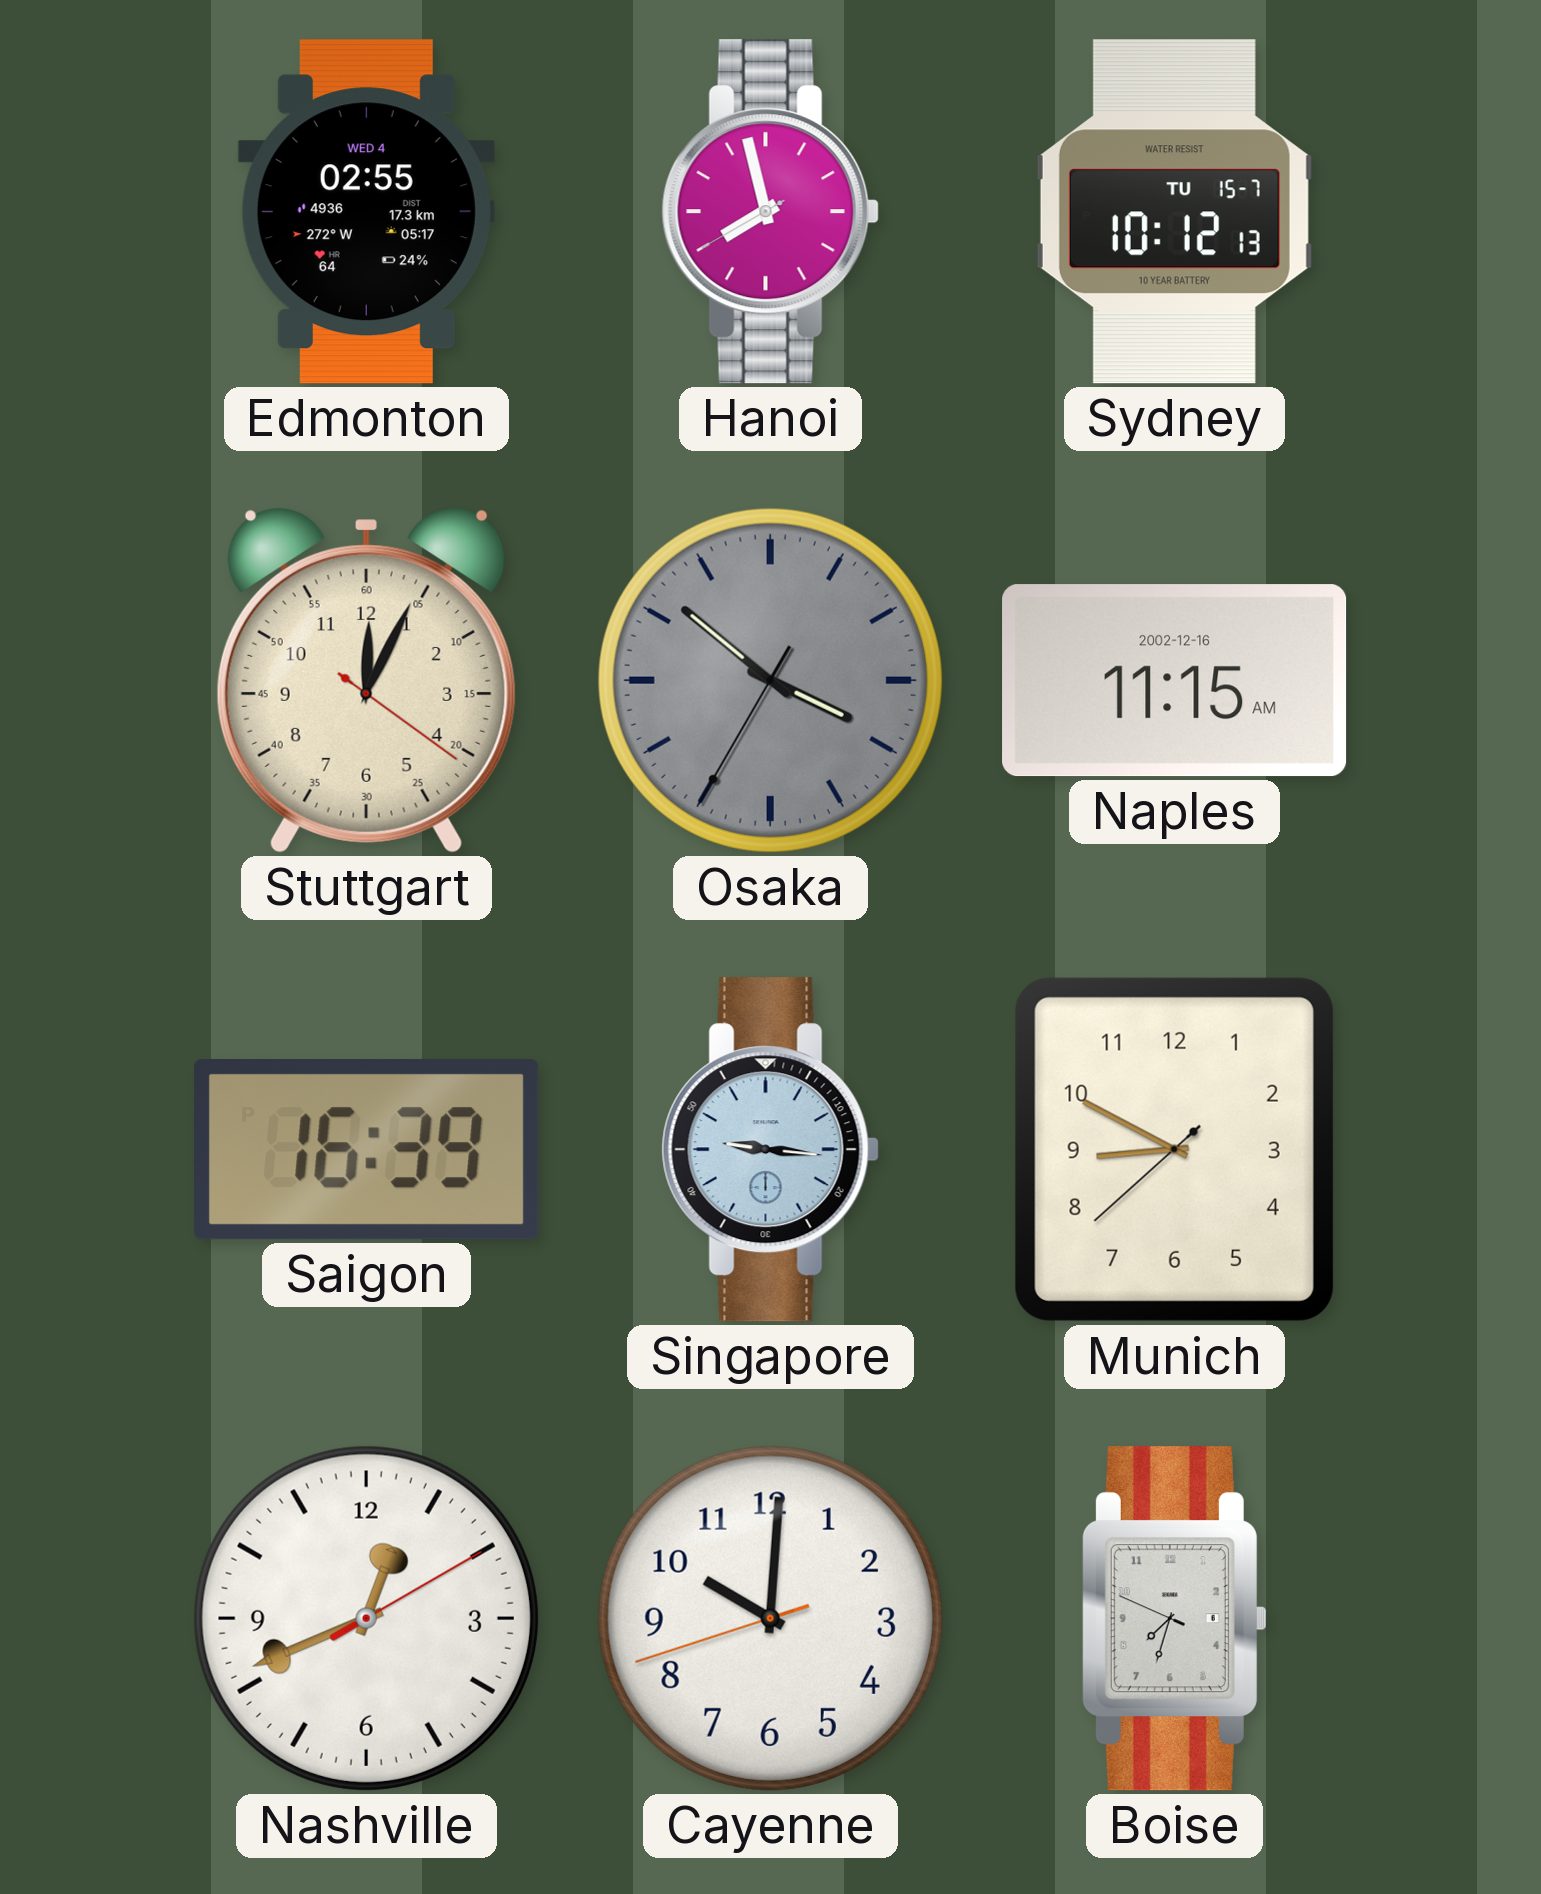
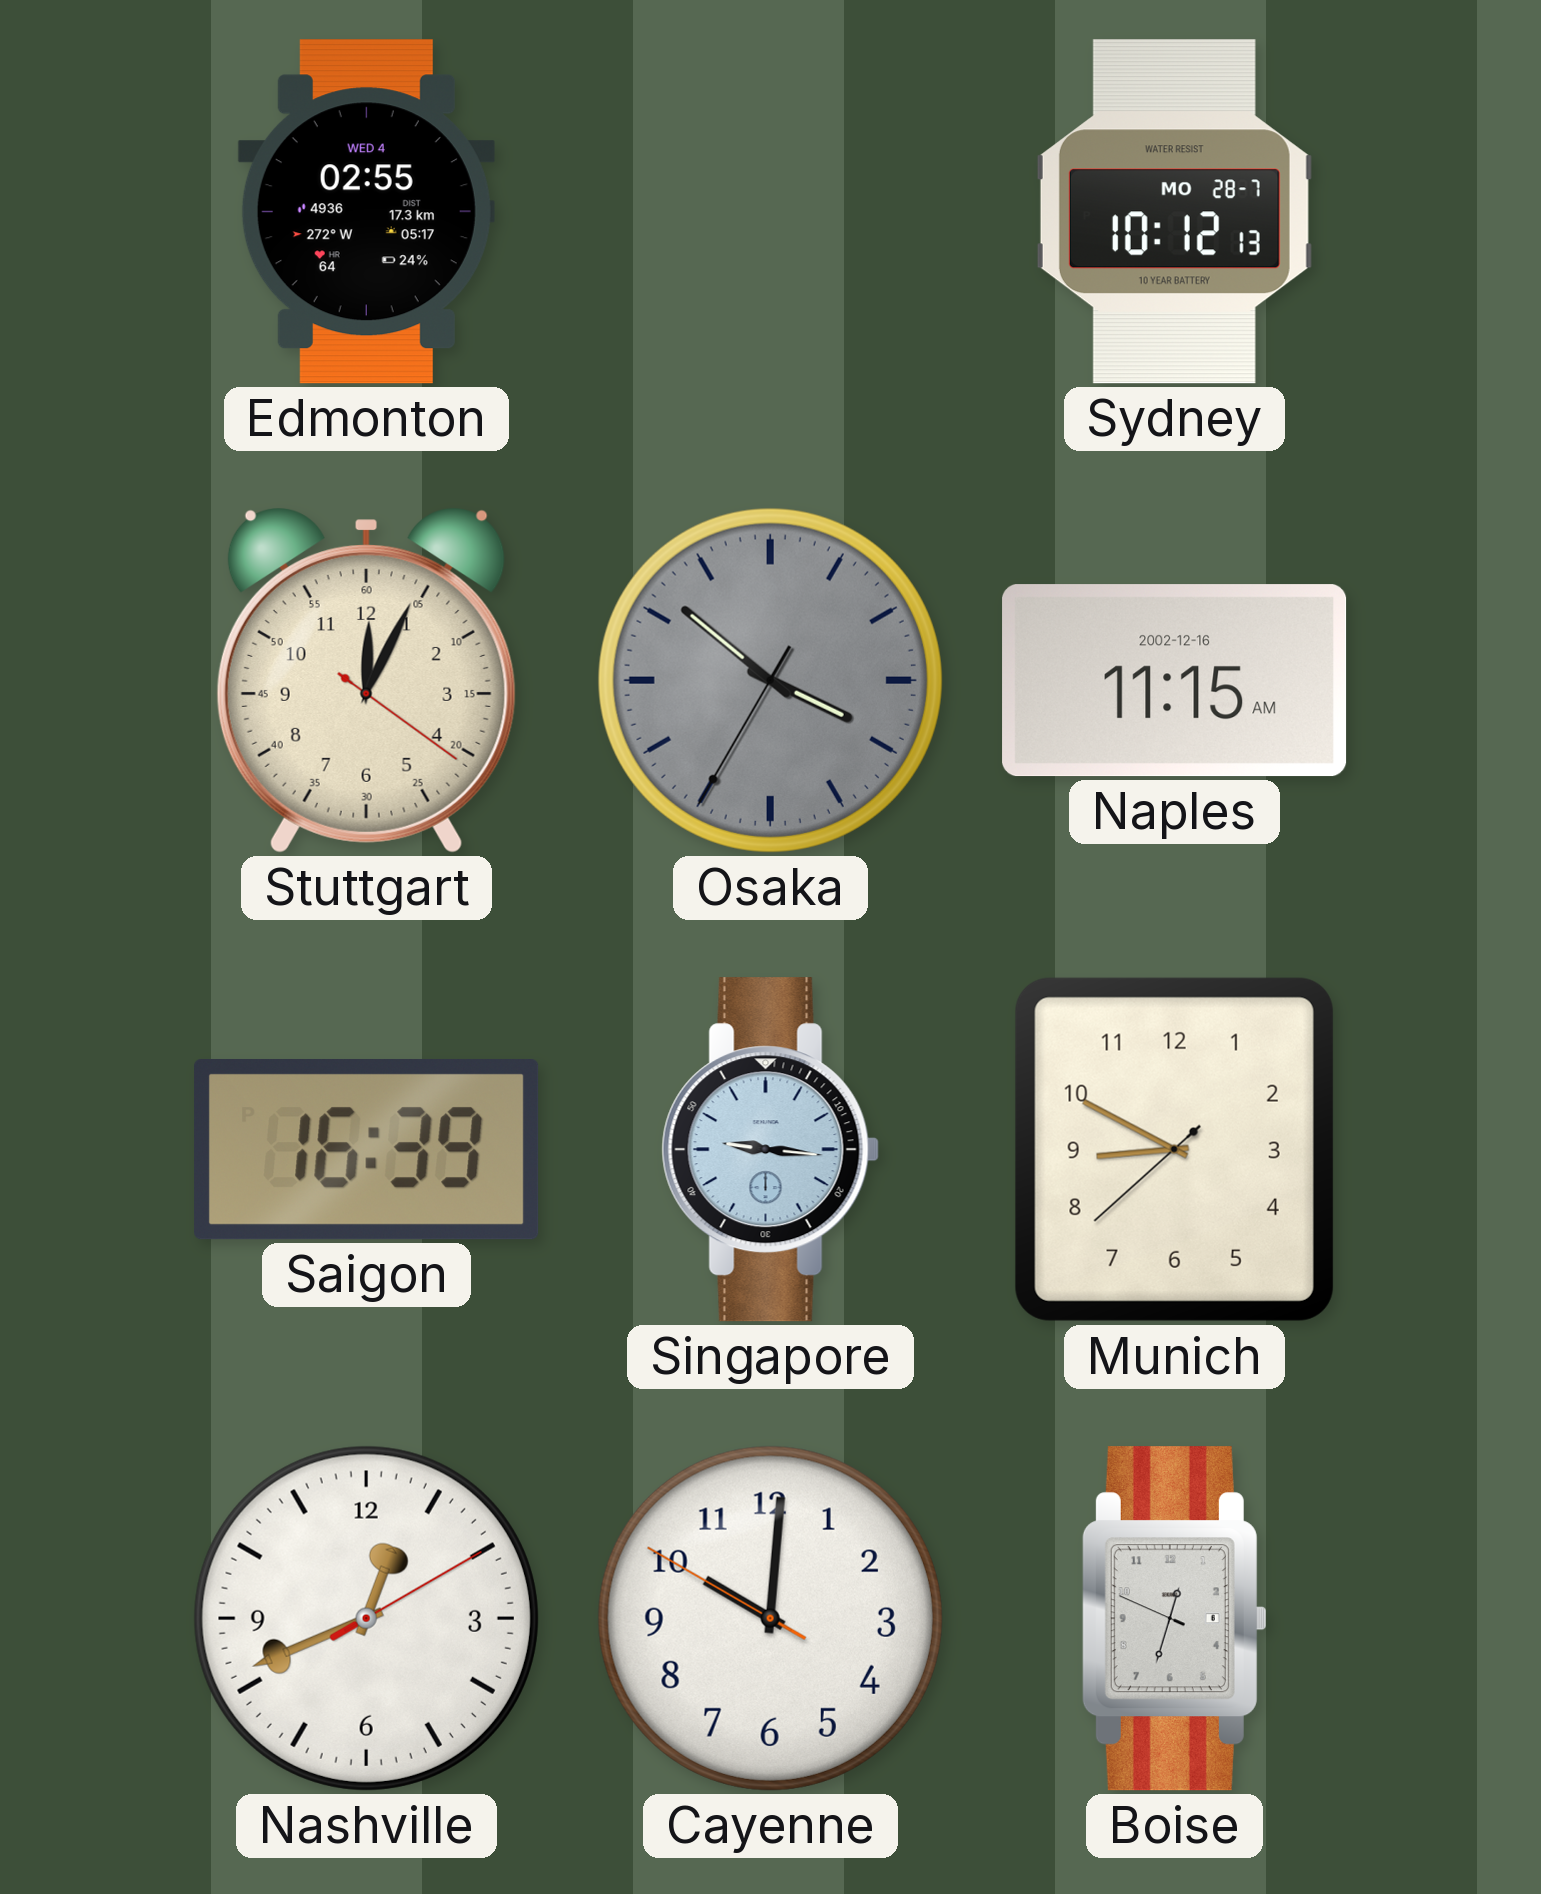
Hanoi: 7:57 -> none (770, 212)
Sydney date: TU 15-7 -> MO 28-7 (1174, 212)
Cayenne: 10:00:42 -> 10:00:50 (770, 1618)
Boise: 7:32 -> 12:32 (1174, 1619)
